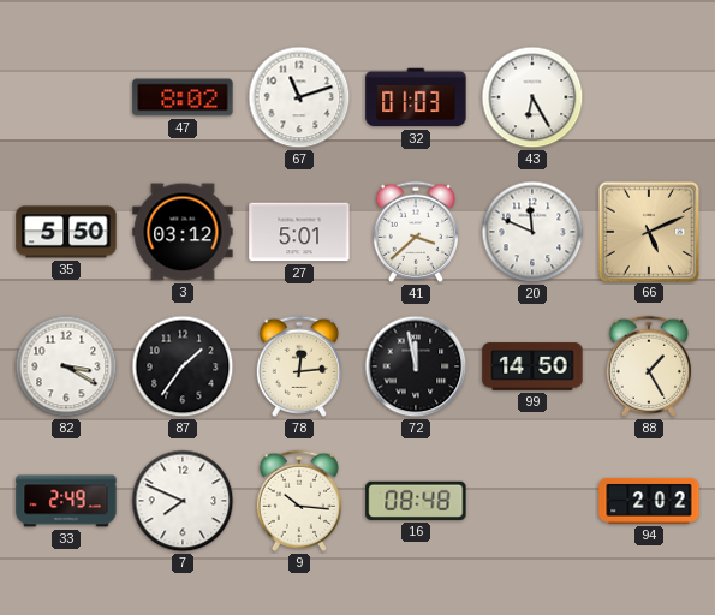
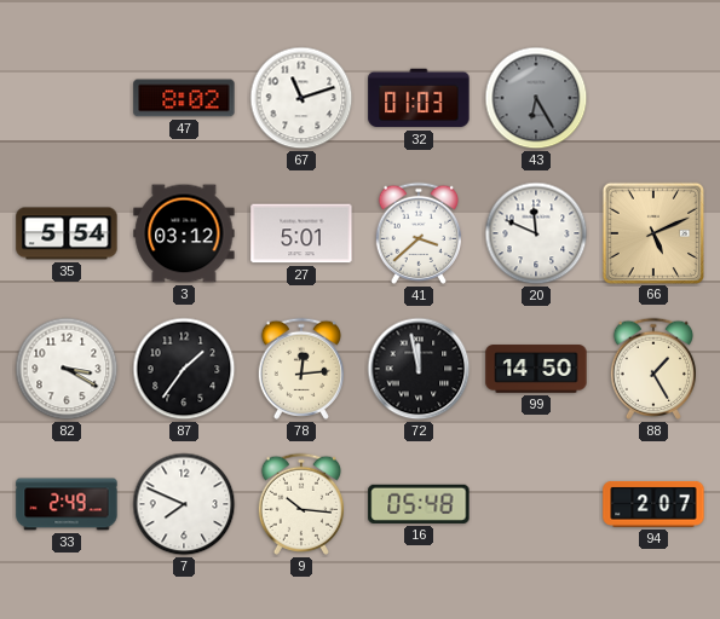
43 dial: white -> grey (536, 98)
35: 5:50 -> 5:54 (67, 233)
16: 08:48 -> 05:48 (419, 504)
94: 2:02 -> 2:07 (653, 504)
